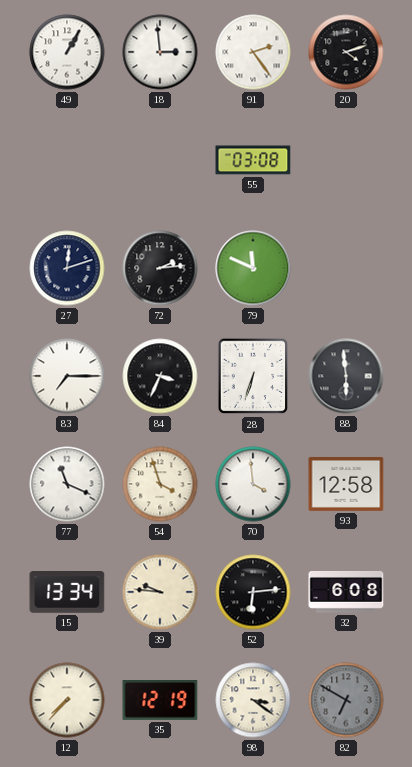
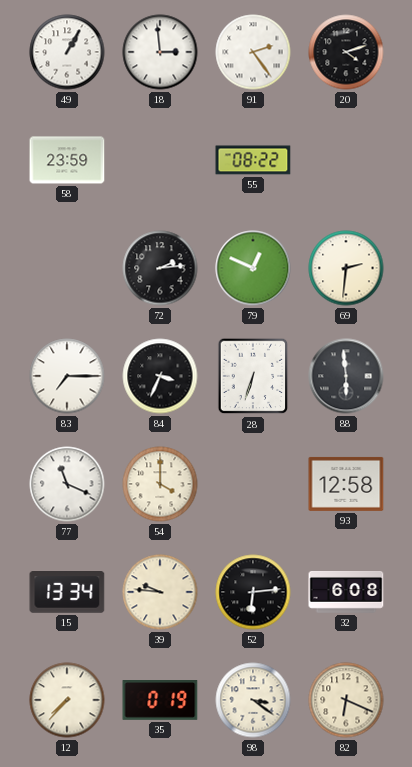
58: none -> 23:59 (67, 160)
55: 03:08 -> 08:22 (253, 160)
27: 12:12 -> none (67, 268)
79: 11:49 -> 12:49 (253, 268)
69: none -> 2:31 (346, 268)
54: 3:57 -> 4:00 (160, 484)
70: 3:59 -> none (253, 484)
35: 12:19 -> 0:19 (160, 701)
82: 6:50 -> 6:19 (346, 700)
82 dial: grey -> cream (346, 700)
